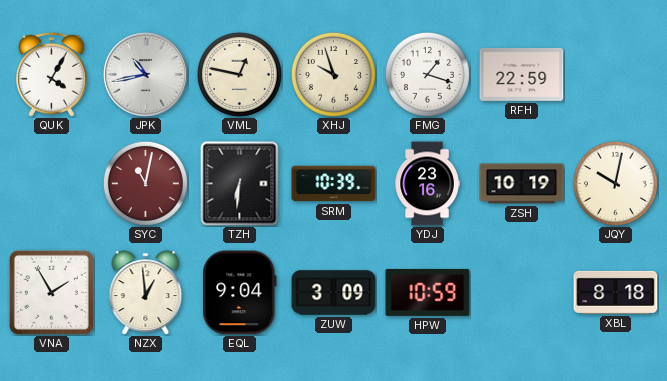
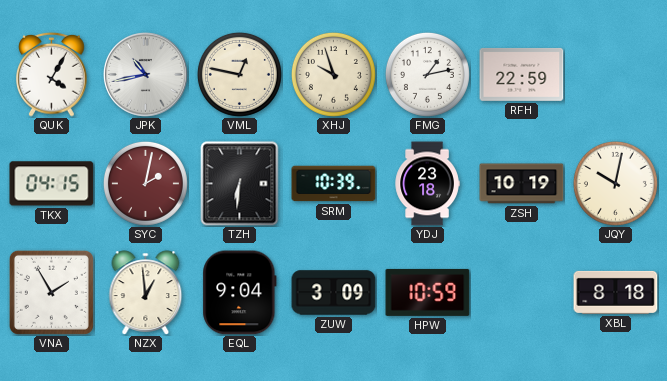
FMG: 1:18 -> 1:13 (427, 74)
TKX: none -> 04:15 (52, 184)
SYC: 11:02 -> 2:02 (145, 183)
YDJ: 23:16 -> 23:18 (427, 184)
